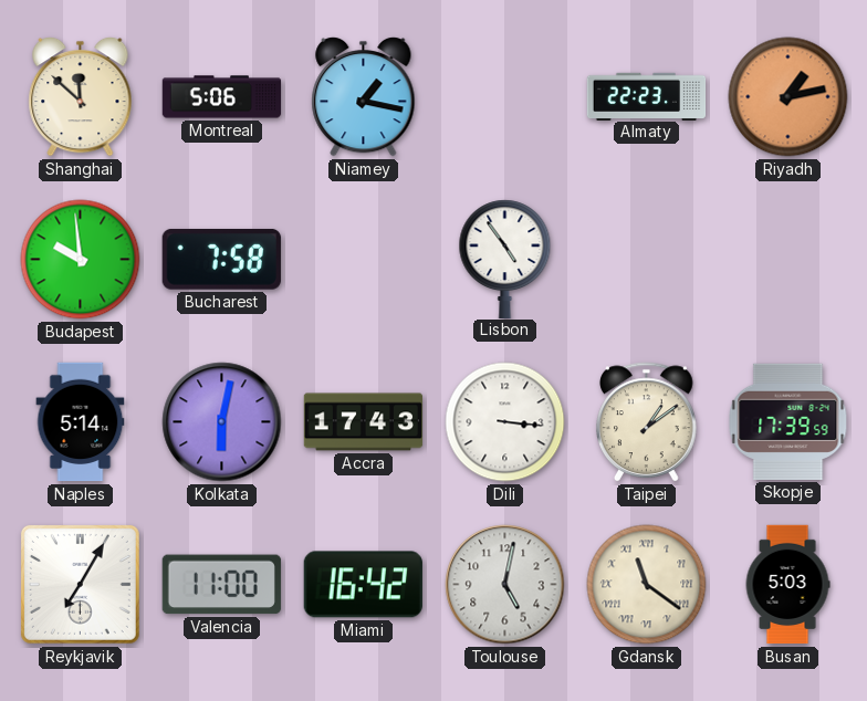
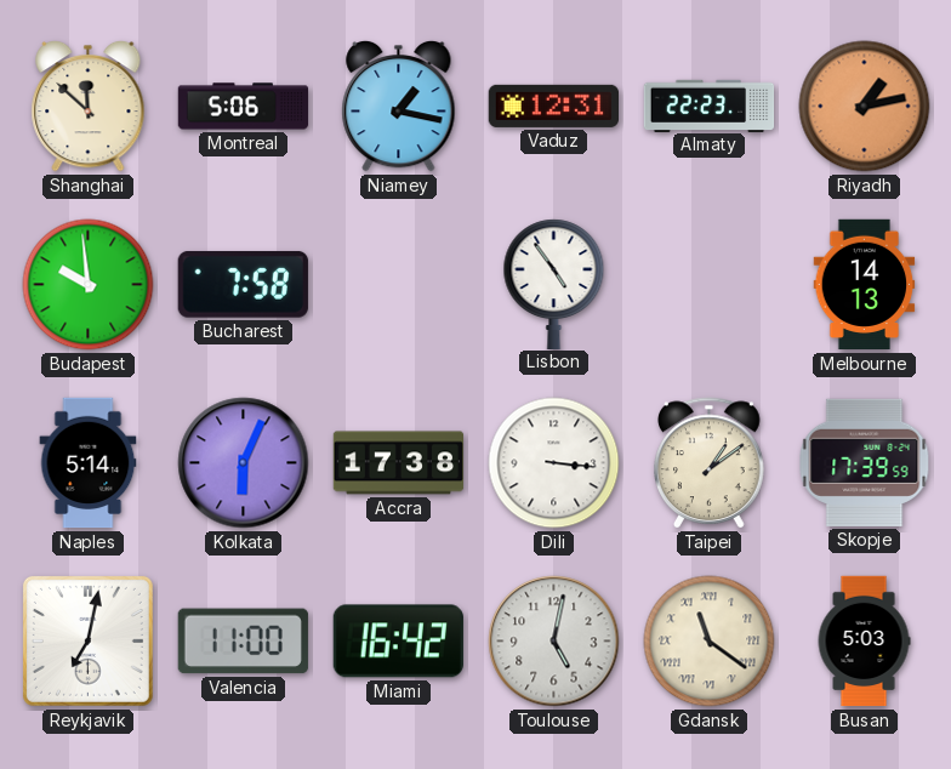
Vaduz: none -> 12:31 (553, 106)
Melbourne: none -> 14:13 (865, 285)
Kolkata: 6:02 -> 6:04 (244, 463)
Accra: 17:43 -> 17:38 (399, 463)
Reykjavik: 7:05 -> 7:02 (87, 640)
